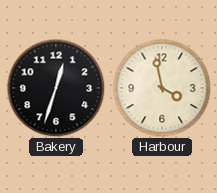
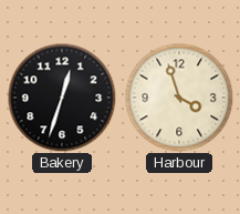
Harbour: 3:58 -> 3:57 (179, 98)
